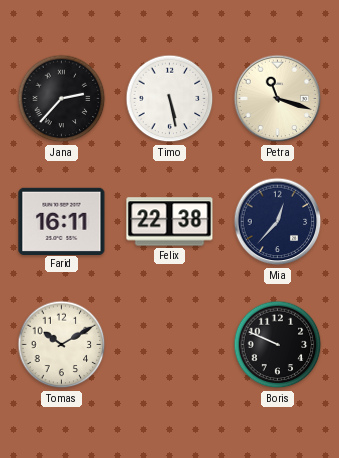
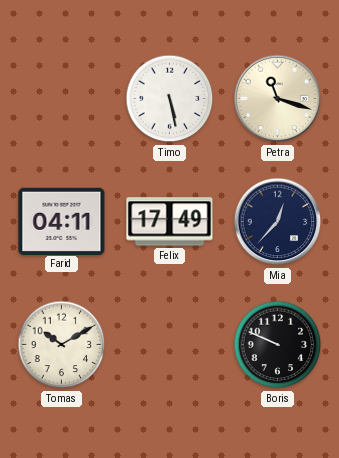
Jana: 2:37 -> none (62, 99)
Farid: 16:11 -> 04:11 (62, 221)
Felix: 22:38 -> 17:49 (170, 222)
